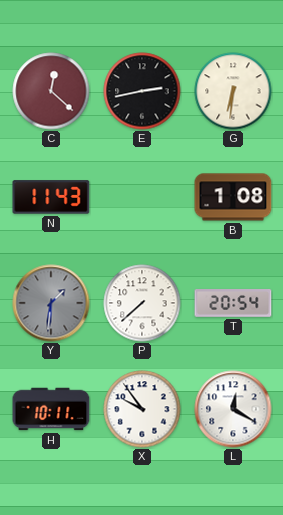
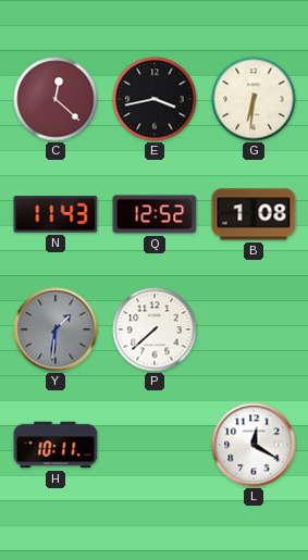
E: 2:43 -> 3:43 (155, 99)
Q: none -> 12:52 (155, 214)
T: 20:54 -> none (233, 304)
X: 9:54 -> none (142, 409)
